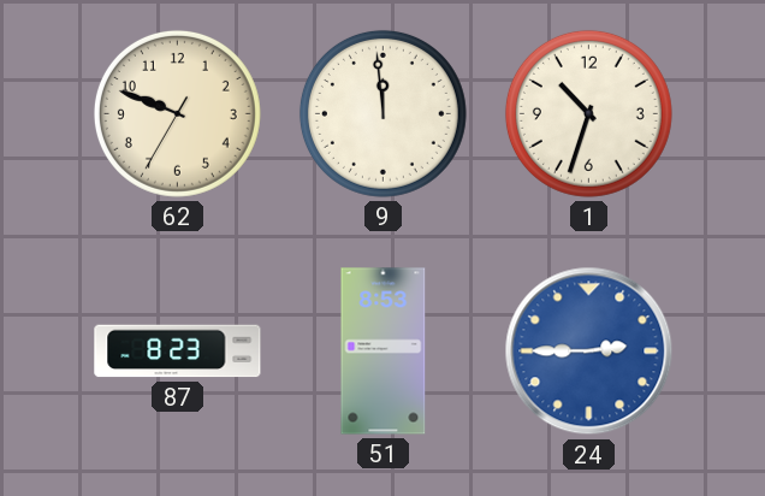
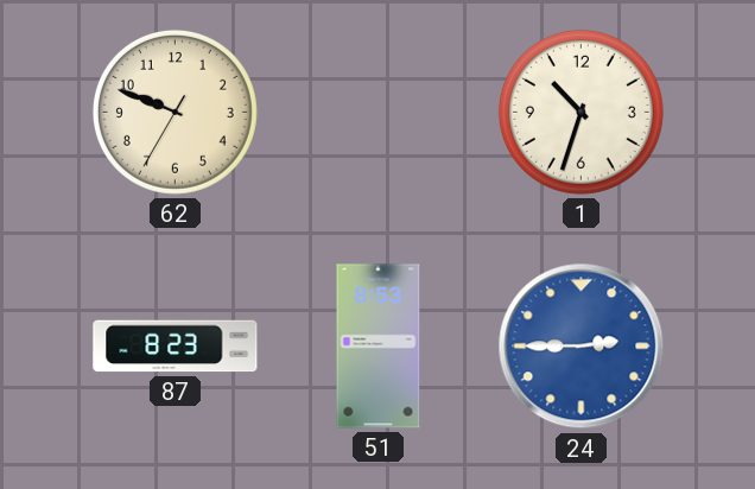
9: 11:59 -> none (382, 113)
